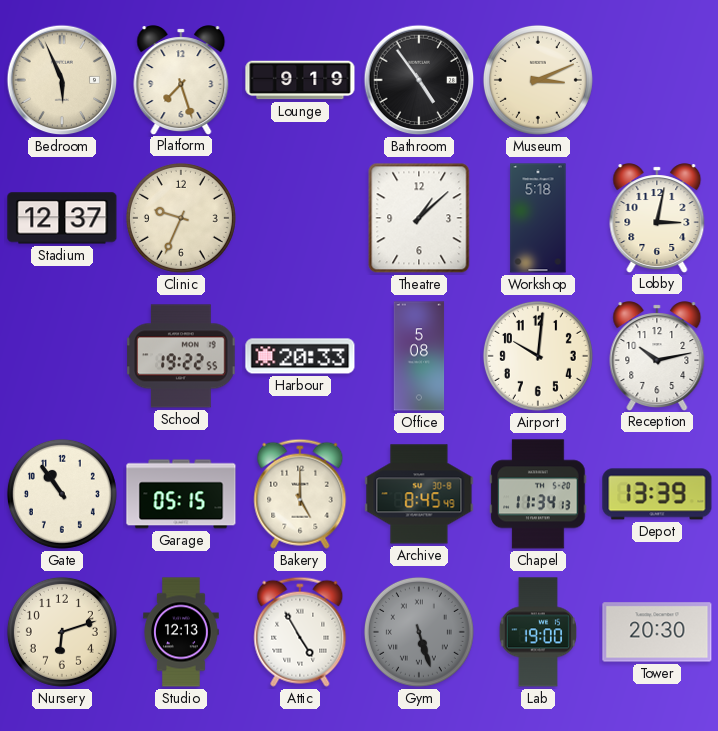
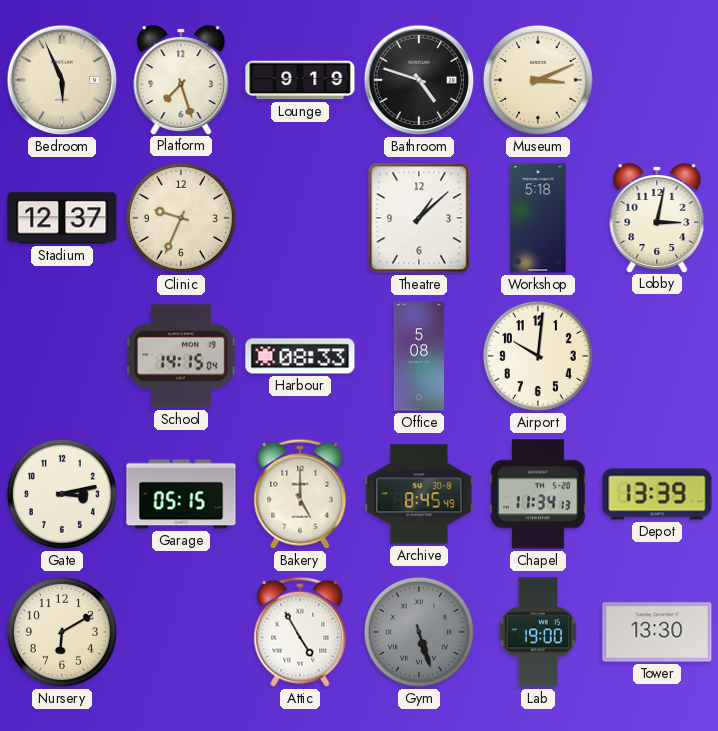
Bathroom: 4:54 -> 4:48 (419, 80)
School: 19:22 -> 14:15 (181, 356)
Harbour: 20:33 -> 08:33 (300, 356)
Reception: 10:13 -> none (657, 356)
Gate: 10:54 -> 3:13 (62, 494)
Nursery: 6:12 -> 6:10 (62, 632)
Studio: 12:13 -> none (181, 632)
Tower: 20:30 -> 13:30 (657, 632)
